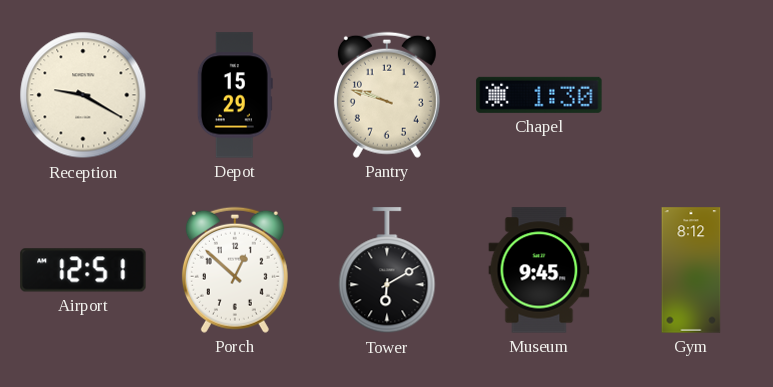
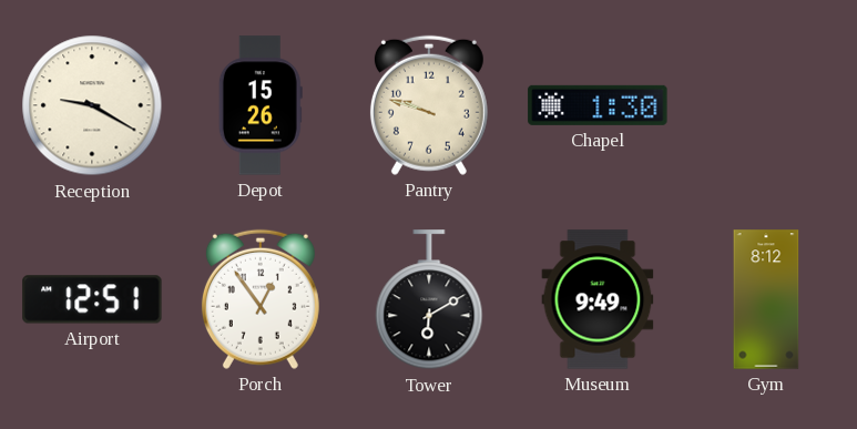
Depot: 15:29 -> 15:26 (261, 105)
Porch: 12:52 -> 12:54 (261, 299)
Museum: 9:45 -> 9:49 (598, 299)
